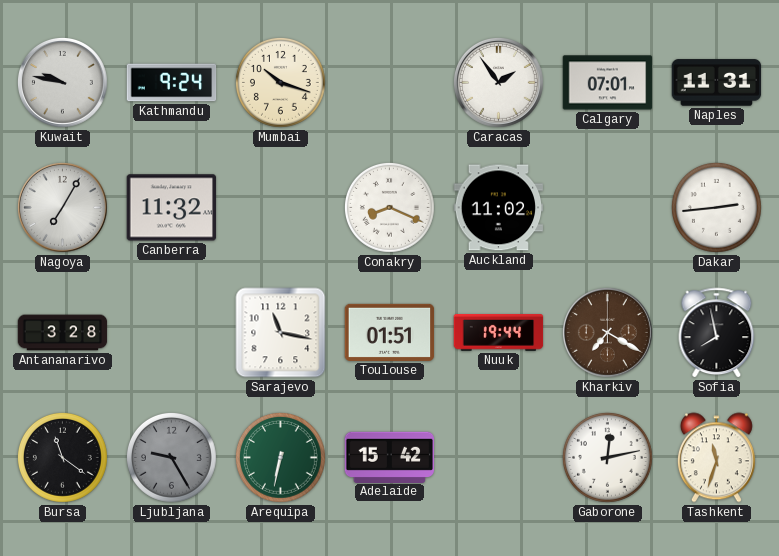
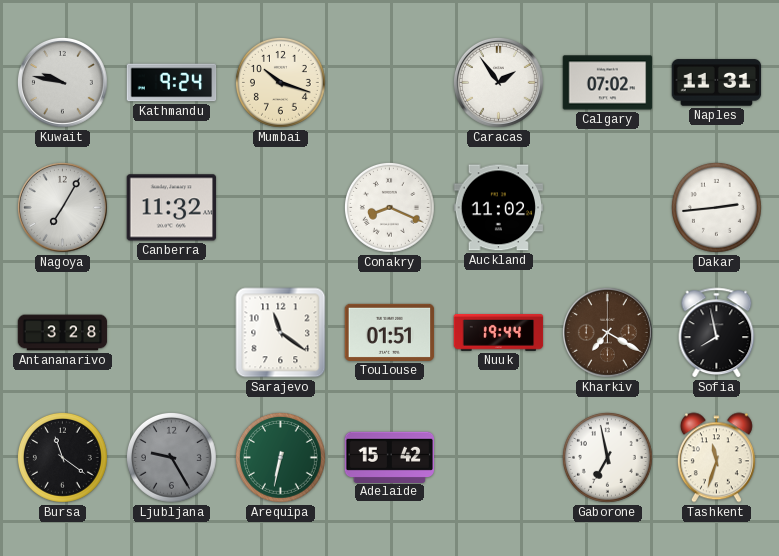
Calgary: 07:01 -> 07:02 (608, 83)
Sarajevo: 11:17 -> 11:21 (281, 333)
Gaborone: 12:13 -> 6:58 (607, 457)
